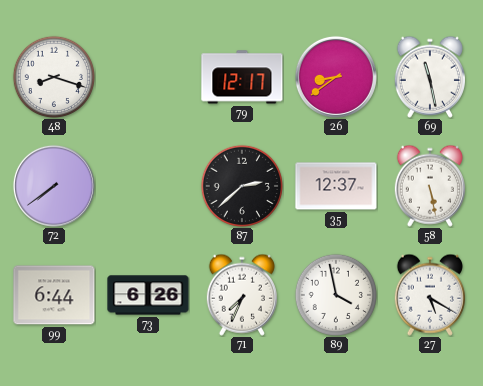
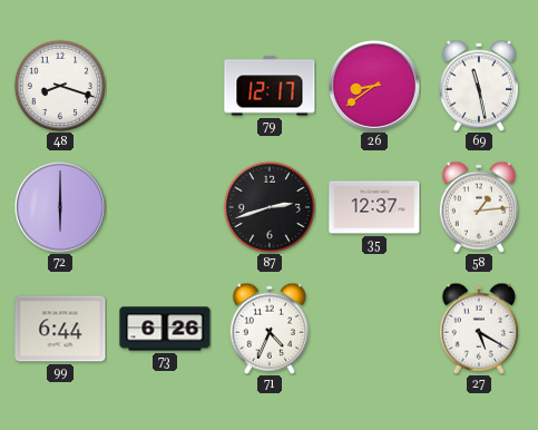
72: 7:39 -> 6:00 (60, 207)
87: 2:38 -> 2:42 (268, 206)
58: 5:28 -> 1:14 (479, 207)
71: 7:34 -> 4:34 (270, 329)
89: 3:58 -> none (335, 294)
